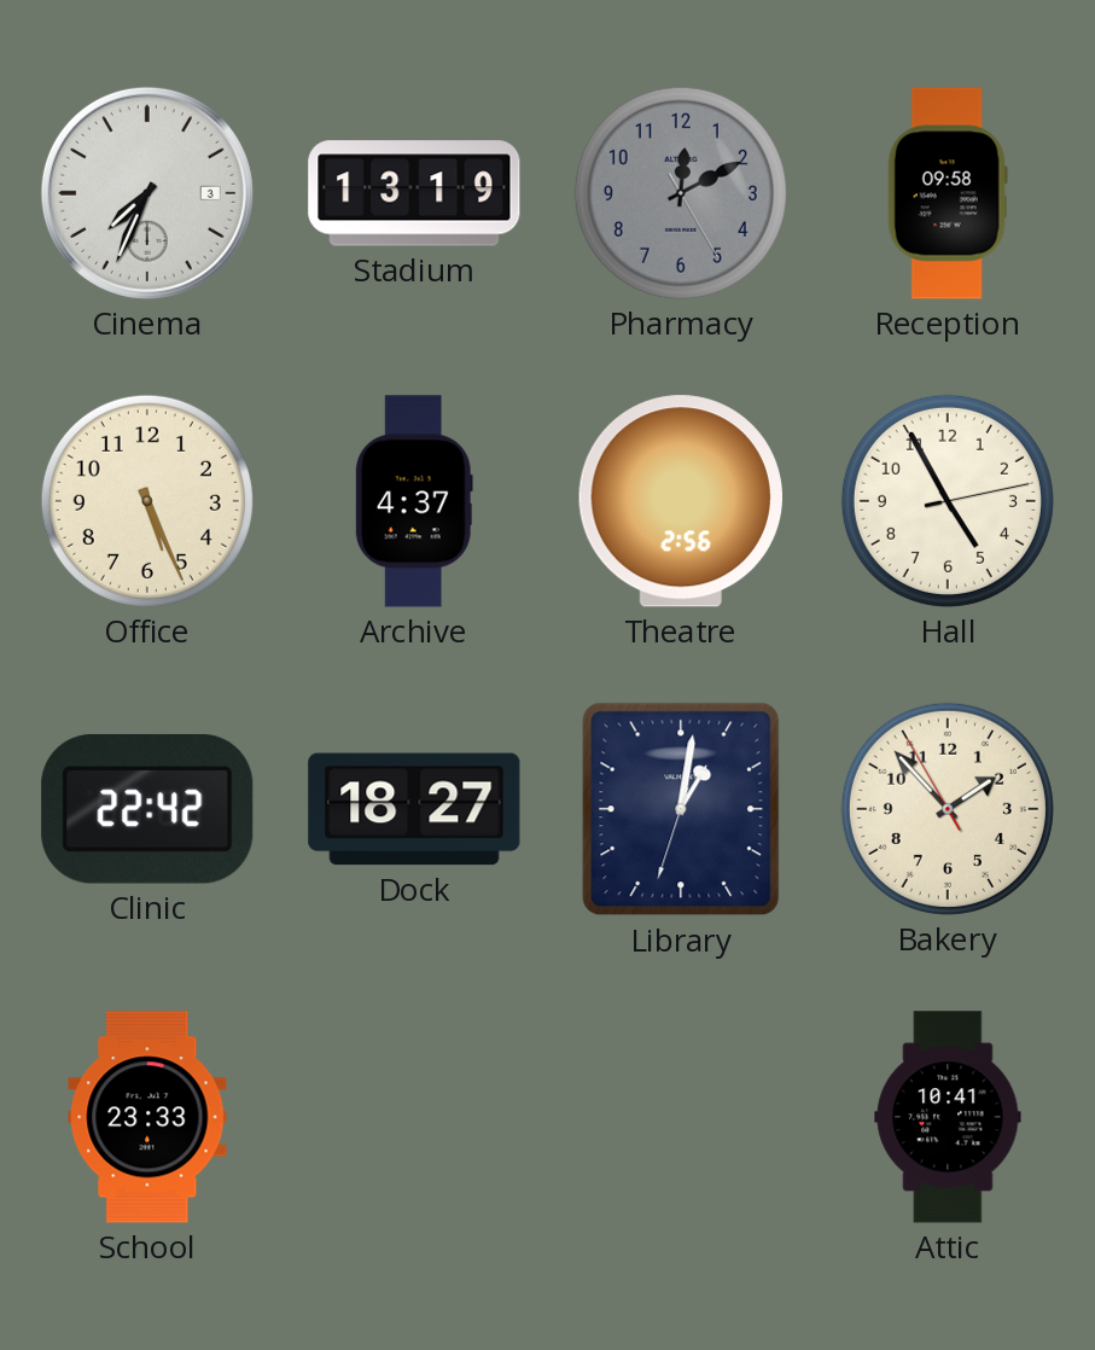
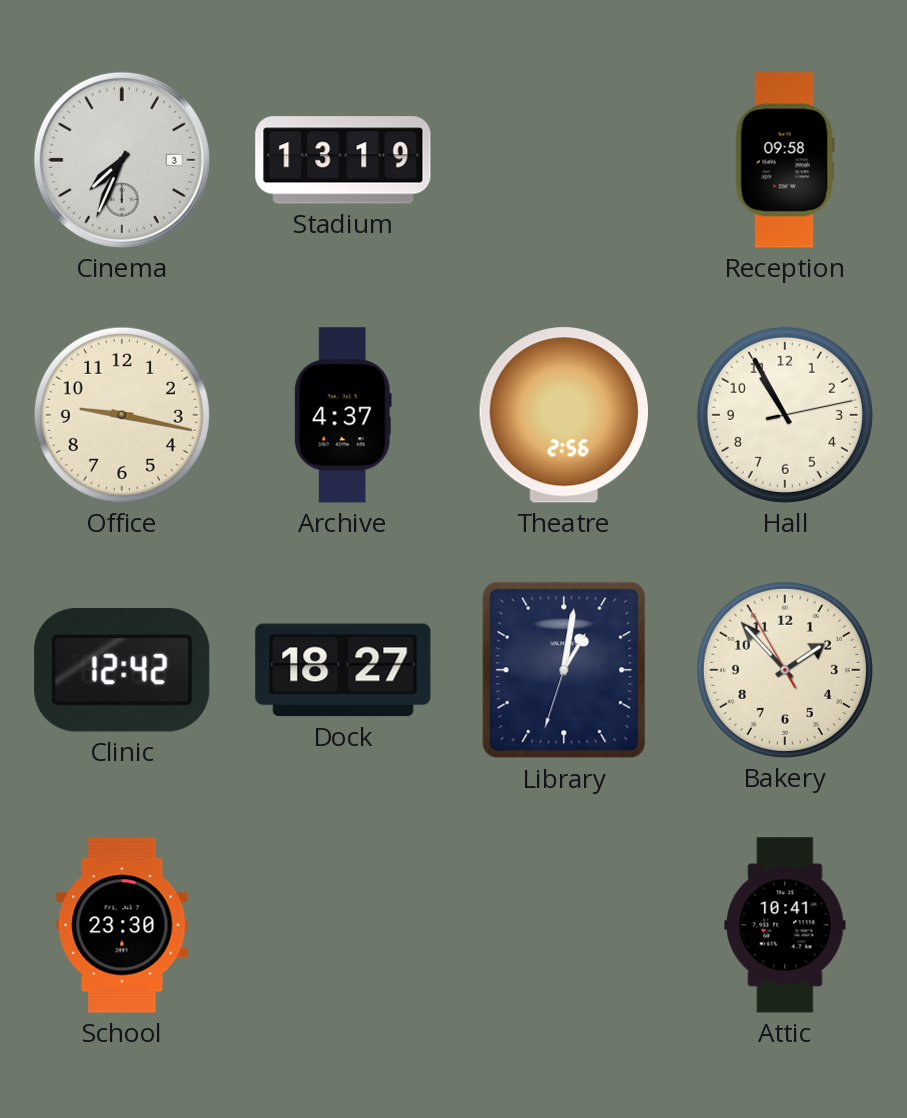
Pharmacy: 12:10 -> none (681, 193)
Office: 5:26 -> 9:17 (122, 415)
Hall: 4:55 -> 10:55 (785, 415)
Clinic: 22:42 -> 12:42 (122, 670)
School: 23:33 -> 23:30 (122, 925)
